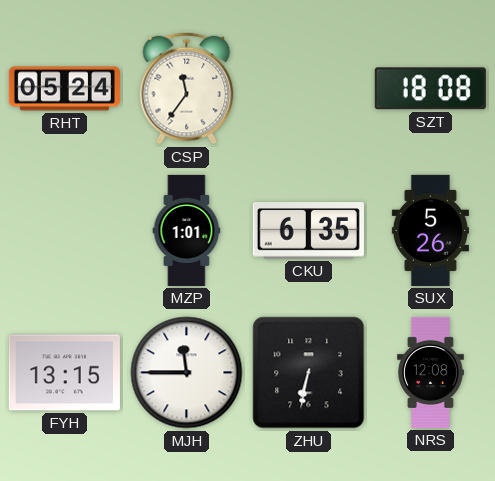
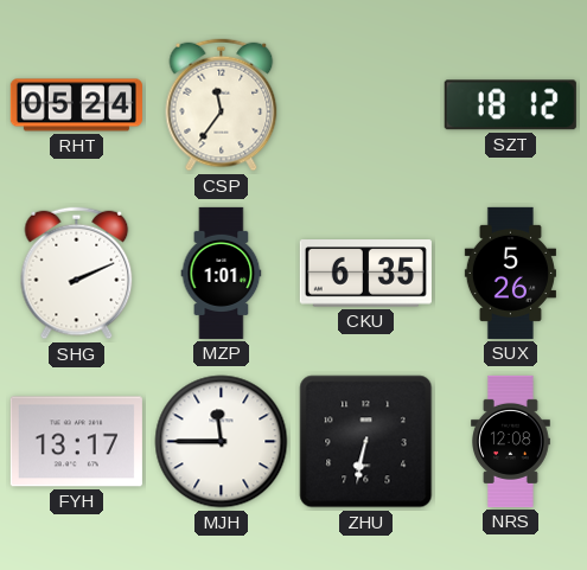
SZT: 18:08 -> 18:12 (510, 105)
SHG: none -> 2:11 (77, 274)
FYH: 13:15 -> 13:17 (76, 442)
